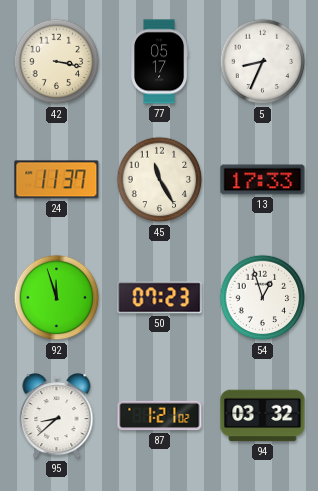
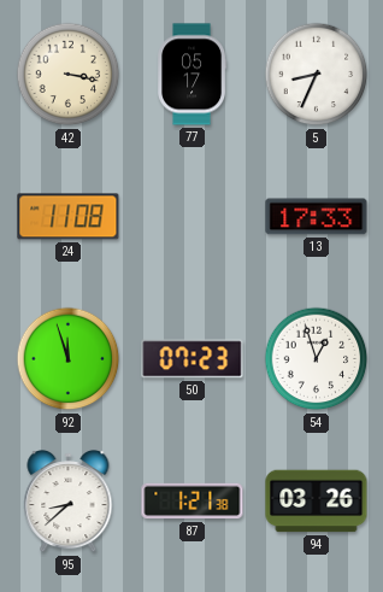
24: 11:37 -> 11:08 (69, 217)
45: 11:25 -> none (160, 180)
87: 1:21:02 -> 1:21:38 (193, 502)
94: 03:32 -> 03:26 (317, 502)
